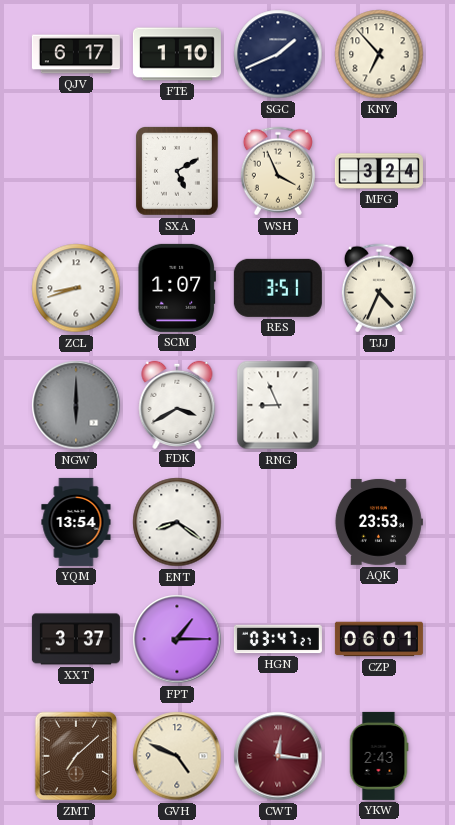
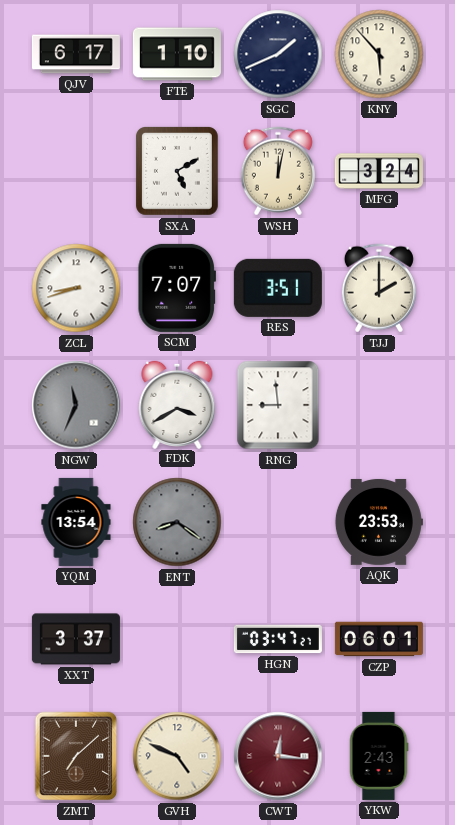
KNY: 6:53 -> 5:53 (379, 54)
WSH: 3:56 -> 12:02 (278, 171)
SCM: 1:07 -> 7:07 (176, 288)
TJJ: 4:34 -> 2:00 (379, 288)
NGW: 6:00 -> 11:34 (76, 405)
RNG: 8:56 -> 8:59 (278, 405)
ENT dial: white -> grey (177, 522)
FPT: 1:15 -> none (177, 639)
